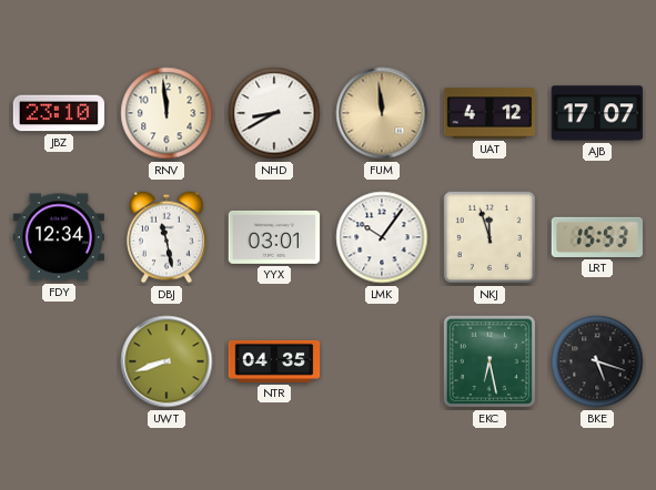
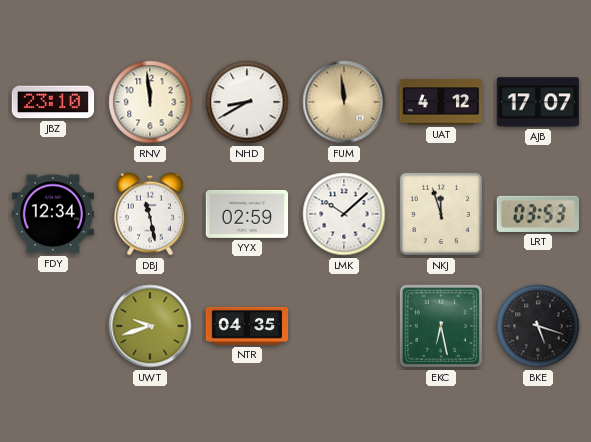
YYX: 03:01 -> 02:59 (247, 214)
LMK: 10:06 -> 10:08 (344, 214)
LRT: 15:53 -> 03:53 (537, 214)
UWT: 8:42 -> 9:42 (150, 326)
